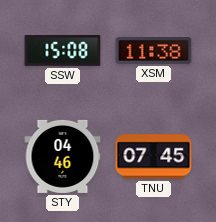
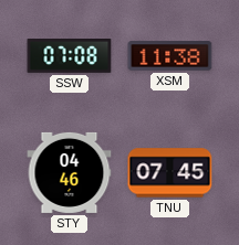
SSW: 15:08 -> 07:08 (70, 56)
